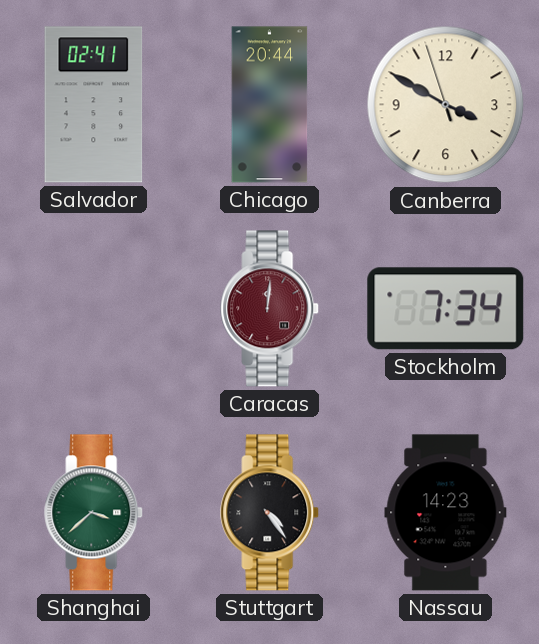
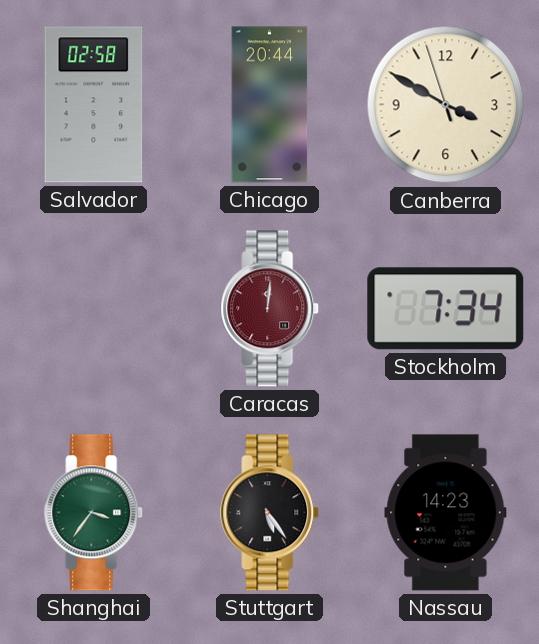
Salvador: 02:41 -> 02:58 (94, 105)
Shanghai: 3:38 -> 3:36 (94, 513)
Stuttgart: 4:24 -> 5:24 (270, 513)
